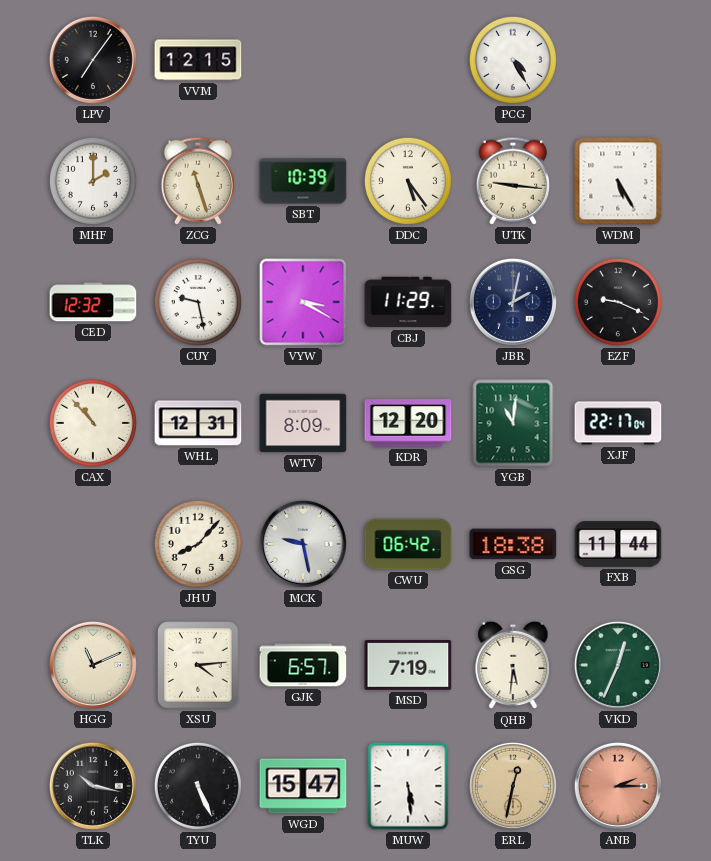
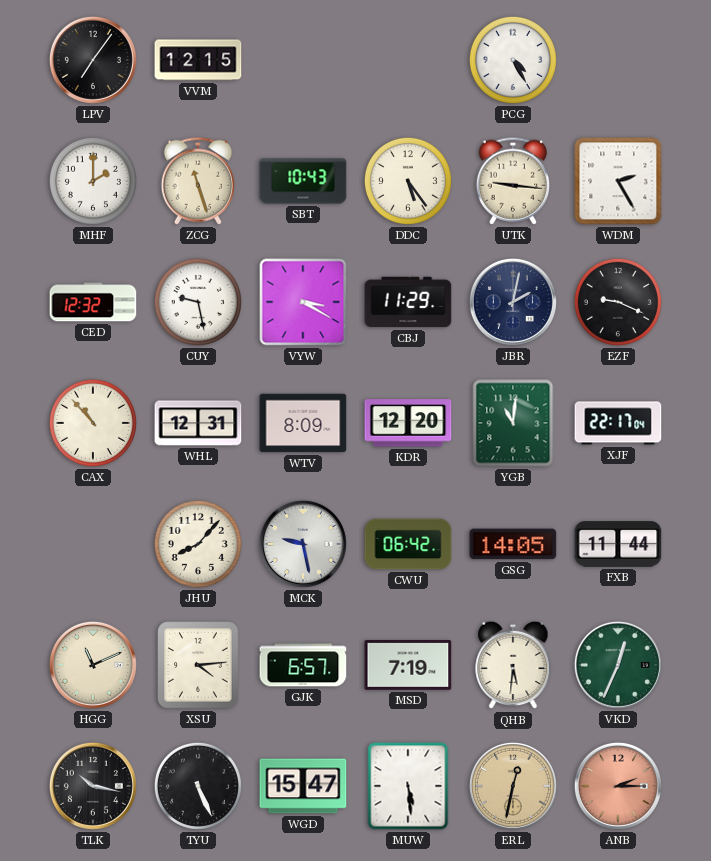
SBT: 10:39 -> 10:43 (303, 181)
WDM: 5:25 -> 2:25 (618, 181)
GSG: 18:38 -> 14:05 (513, 544)
